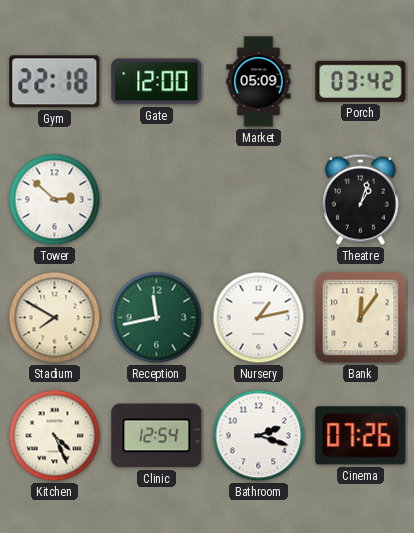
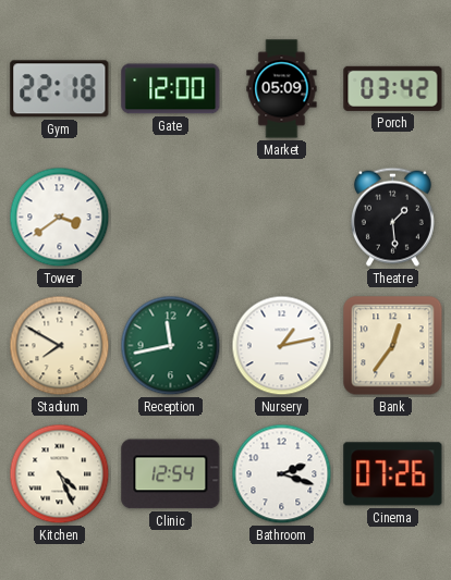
Tower: 2:52 -> 3:39 (60, 218)
Theatre: 1:03 -> 1:29 (392, 217)
Bank: 12:06 -> 12:36 (393, 346)
